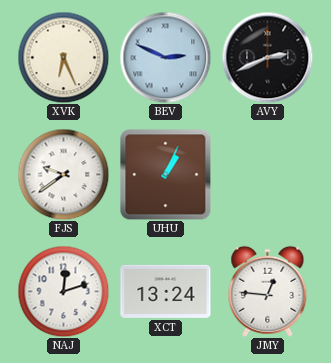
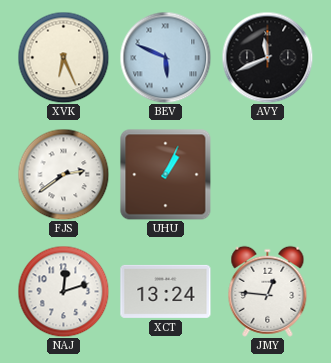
BEV: 2:49 -> 5:49 (165, 57)
AVY: 2:41 -> 11:41 (267, 57)
FJS: 9:39 -> 2:39 (63, 174)
